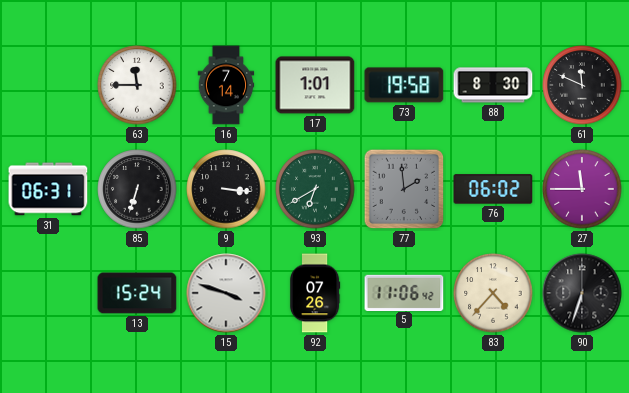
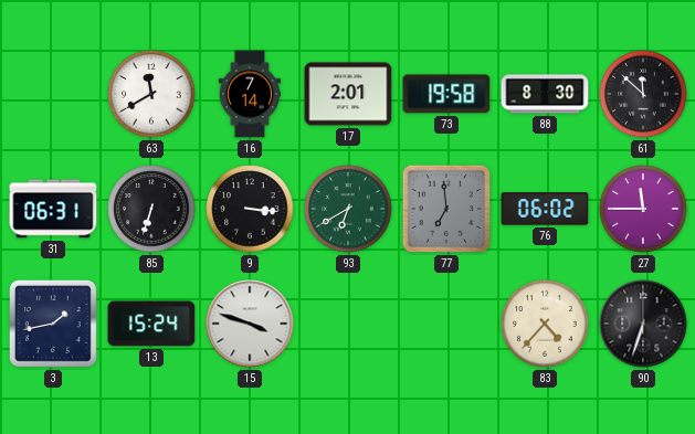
63: 11:45 -> 11:40 (151, 94)
17: 1:01 -> 2:01 (348, 94)
61: 11:49 -> 11:52 (643, 94)
77: 1:59 -> 6:59 (446, 209)
3: none -> 1:43 (53, 324)
92: 07:26 -> none (315, 293)
5: 11:06 -> none (404, 292)
